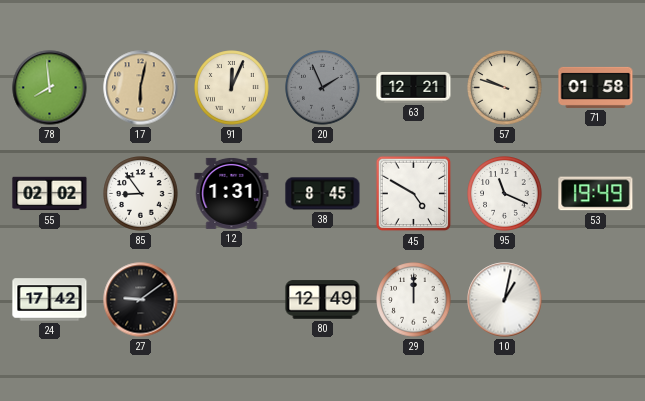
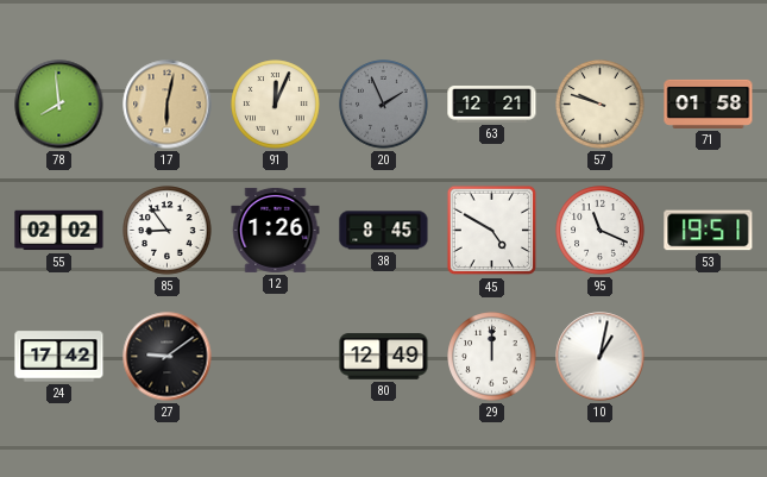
12: 1:31 -> 1:26 (276, 230)
53: 19:49 -> 19:51 (709, 231)
